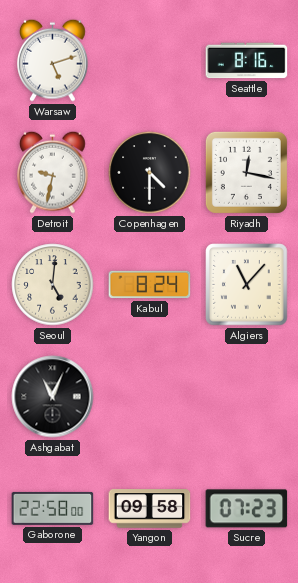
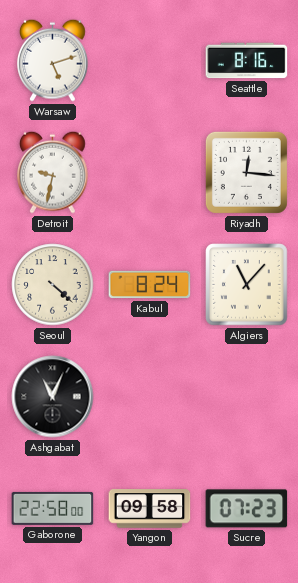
Copenhagen: 4:30 -> none (150, 173)
Riyadh: 12:17 -> 12:16 (246, 172)
Seoul: 5:01 -> 4:22 (53, 285)
